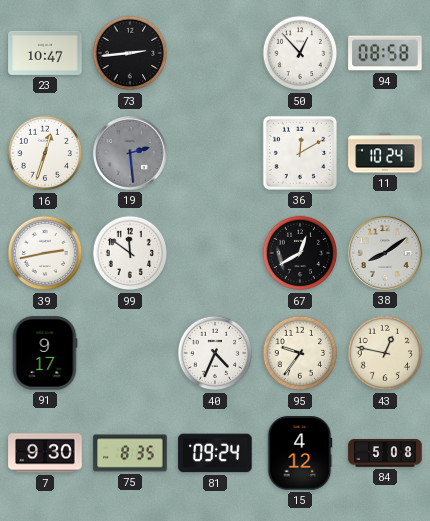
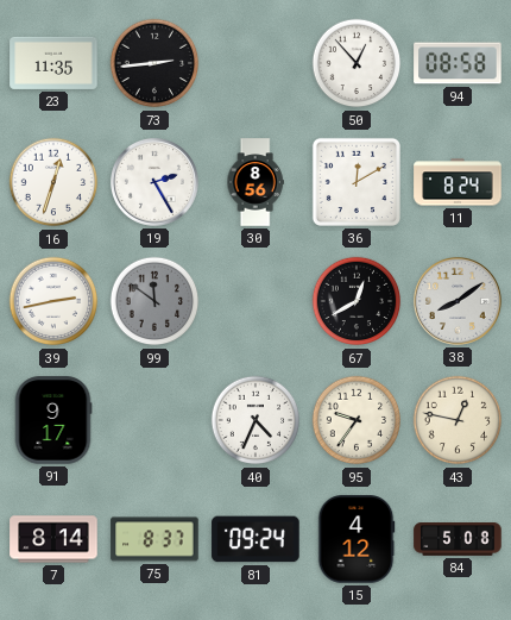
23: 10:47 -> 11:35 (53, 63)
19: 2:29 -> 2:25 (154, 182)
19 dial: grey -> white (154, 182)
30: none -> 8:56 (255, 182)
11: 10:24 -> 8:24 (458, 182)
99 dial: white -> grey (154, 301)
7: 9:30 -> 8:14 (53, 539)
75: 8:35 -> 8:37 (154, 539)
